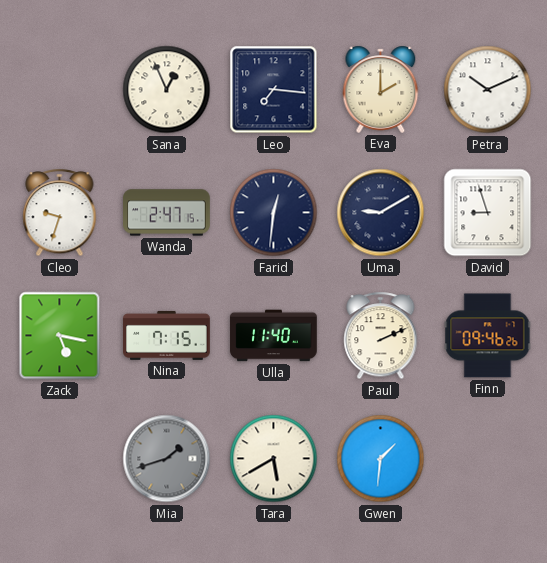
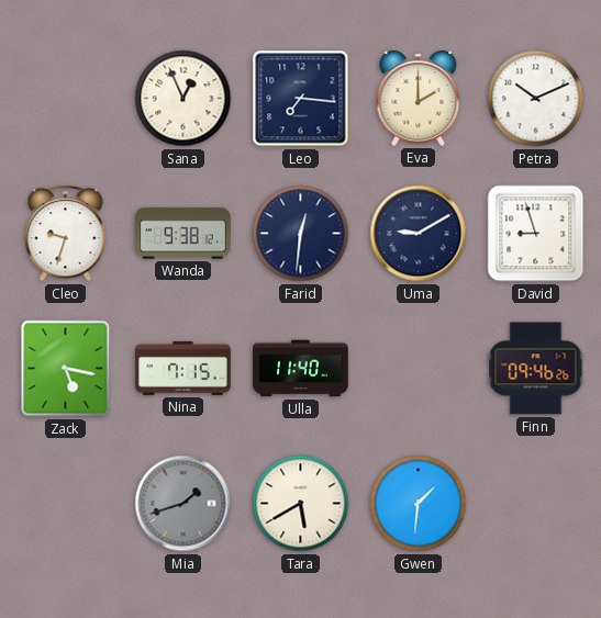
Wanda: 2:47 -> 9:38 (183, 234)
Paul: 2:11 -> none (381, 336)
